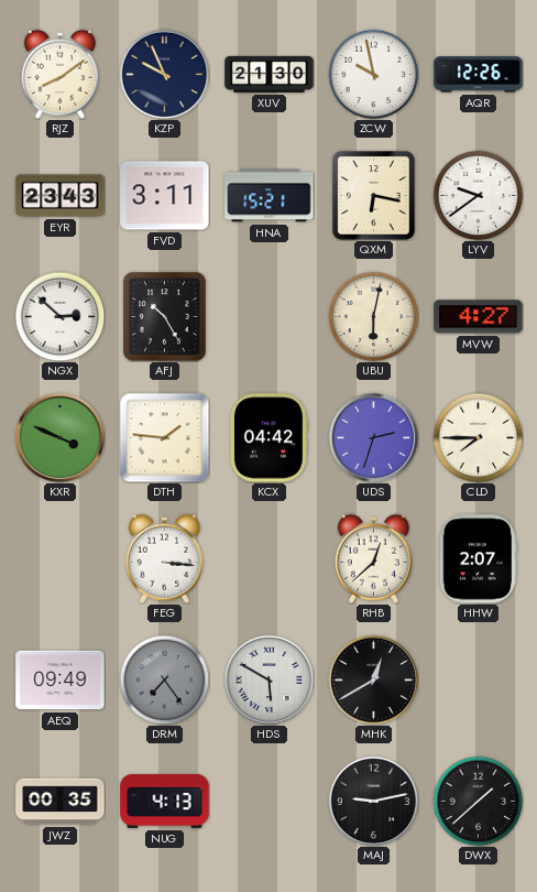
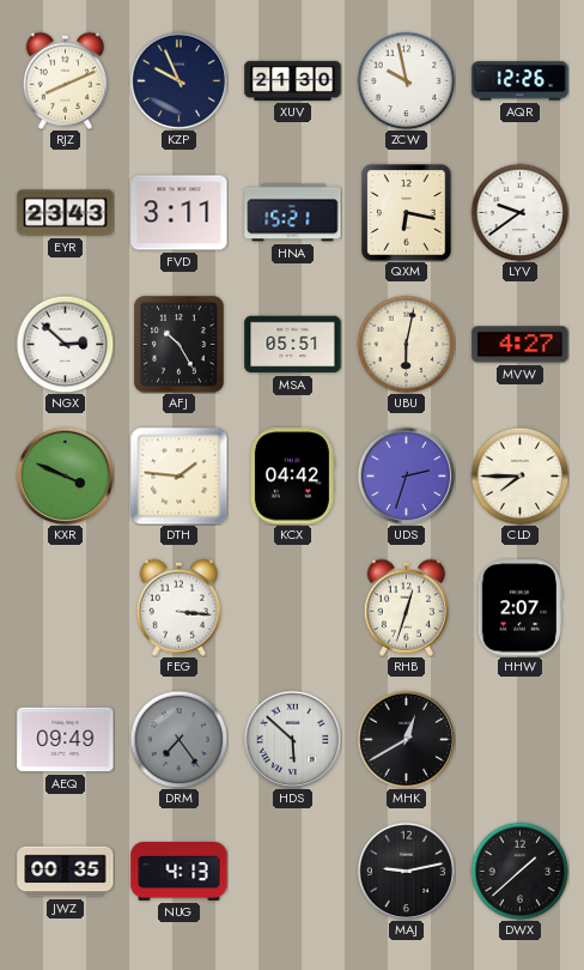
RJZ: 8:09 -> 8:11 (66, 80)
MSA: none -> 05:51 (293, 345)
RHB: 12:38 -> 12:33 (407, 607)
HDS: 5:50 -> 5:52 (292, 739)
